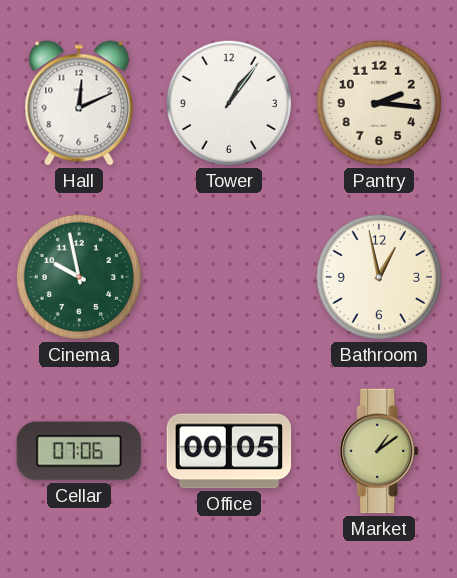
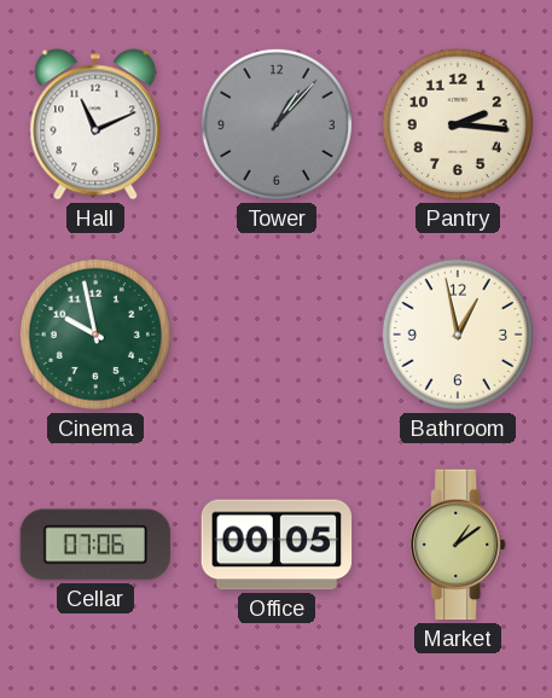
Hall: 12:11 -> 11:11 (95, 124)
Tower: 1:06 -> 1:07 (277, 124)
Tower dial: white -> grey (277, 124)
